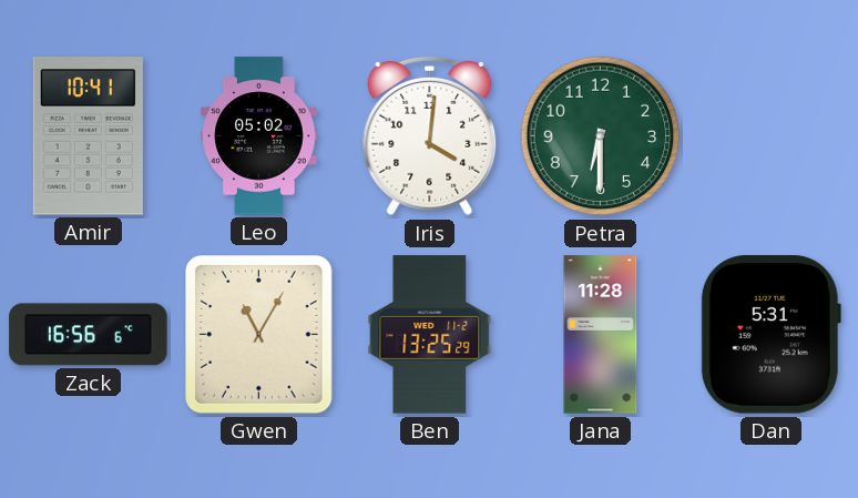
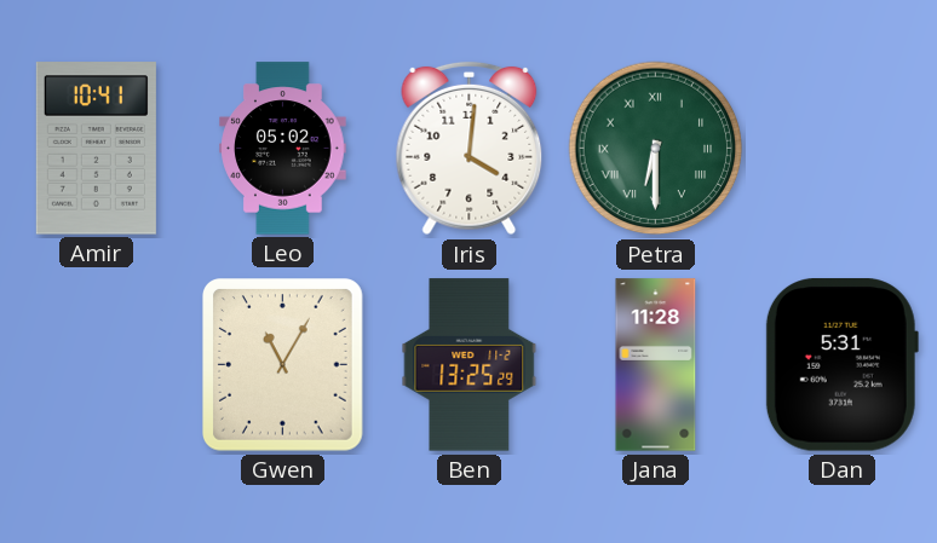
Petra numerals: Arabic -> Roman (656, 149)
Zack: 16:56 -> none (89, 335)
